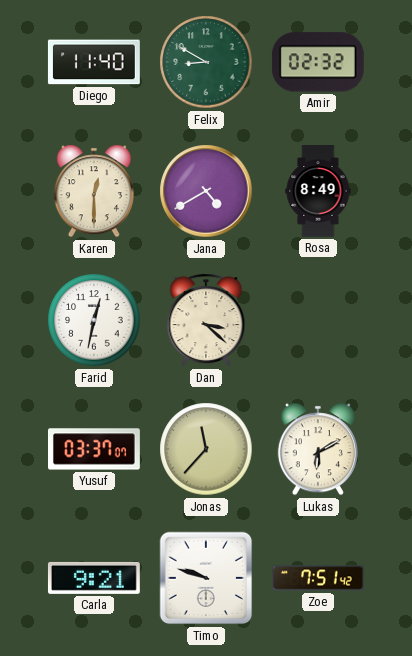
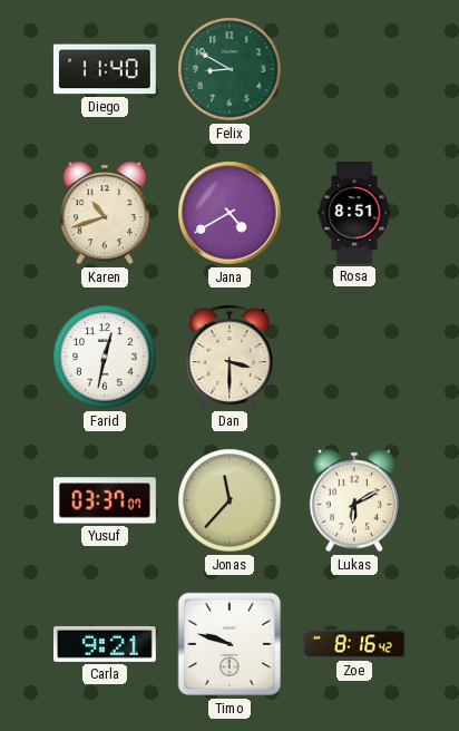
Amir: 02:32 -> none (318, 62)
Karen: 12:30 -> 10:42 (105, 213)
Rosa: 8:49 -> 8:51 (354, 214)
Dan: 3:22 -> 3:30 (229, 357)
Zoe: 7:51 -> 8:16 (355, 644)
